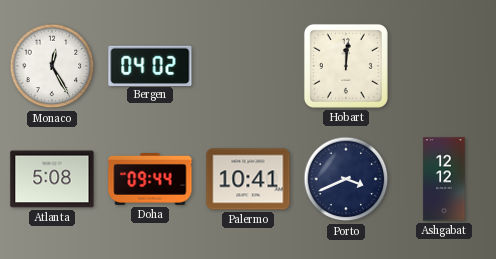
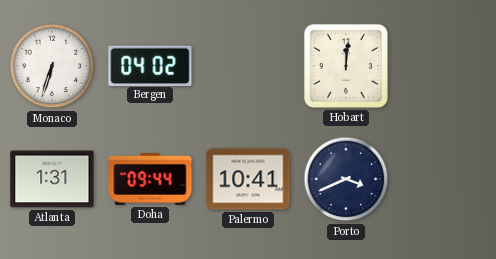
Monaco: 12:25 -> 6:33 (52, 66)
Atlanta: 5:08 -> 1:31 (52, 179)
Ashgabat: 12:12 -> none (444, 179)
